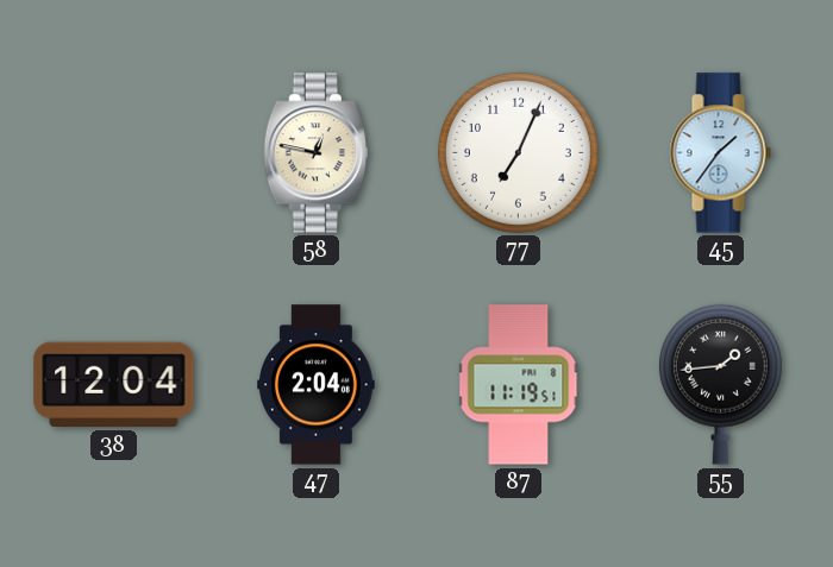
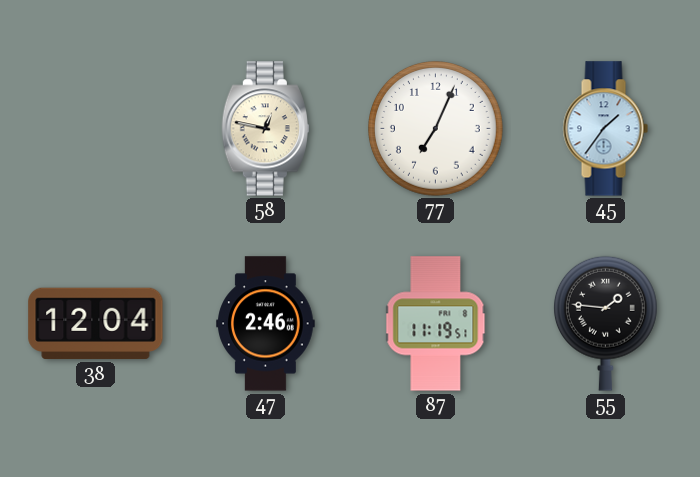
47: 2:04 -> 2:46 (266, 324)
55: 1:44 -> 1:46 (605, 323)
